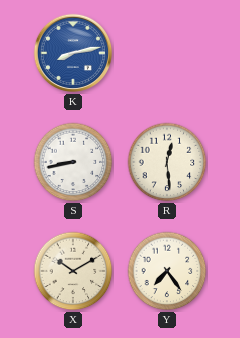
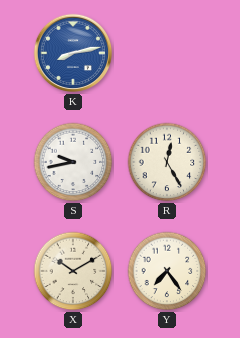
S: 8:43 -> 9:43 (73, 162)
R: 12:29 -> 12:25 (167, 162)
